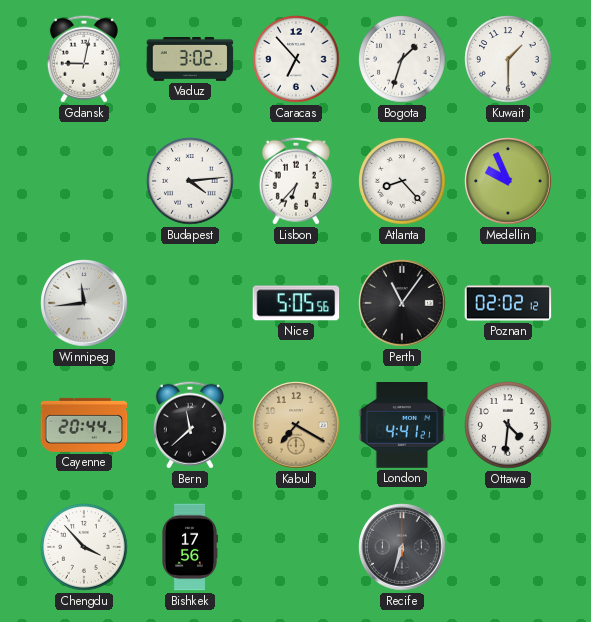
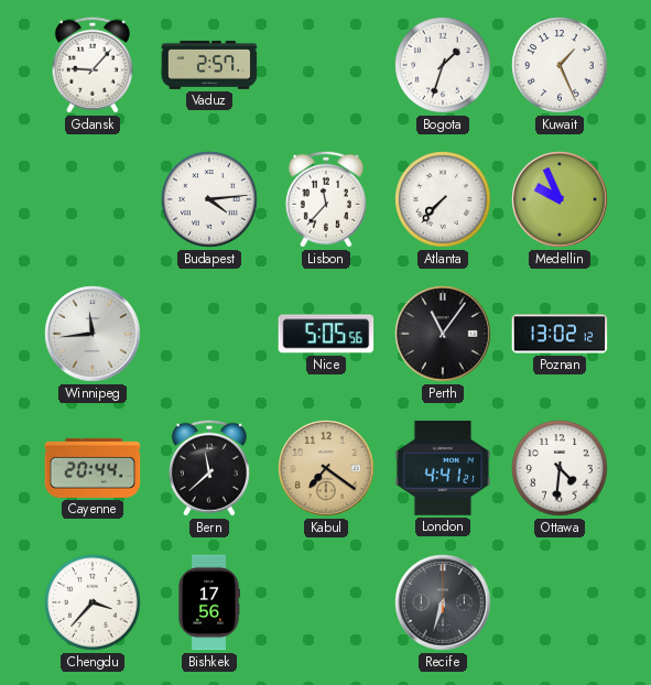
Gdansk: 9:02 -> 9:07 (93, 65)
Vaduz: 3:02 -> 2:57 (209, 66)
Caracas: 6:53 -> none (296, 59)
Kuwait: 1:30 -> 1:26 (560, 65)
Lisbon: 6:37 -> 11:37 (326, 199)
Atlanta: 8:23 -> 7:37 (443, 199)
Poznan: 02:02 -> 13:02 (560, 334)
Kabul: 7:20 -> 7:21 (326, 468)
Chengdu: 3:53 -> 3:37 (93, 602)
